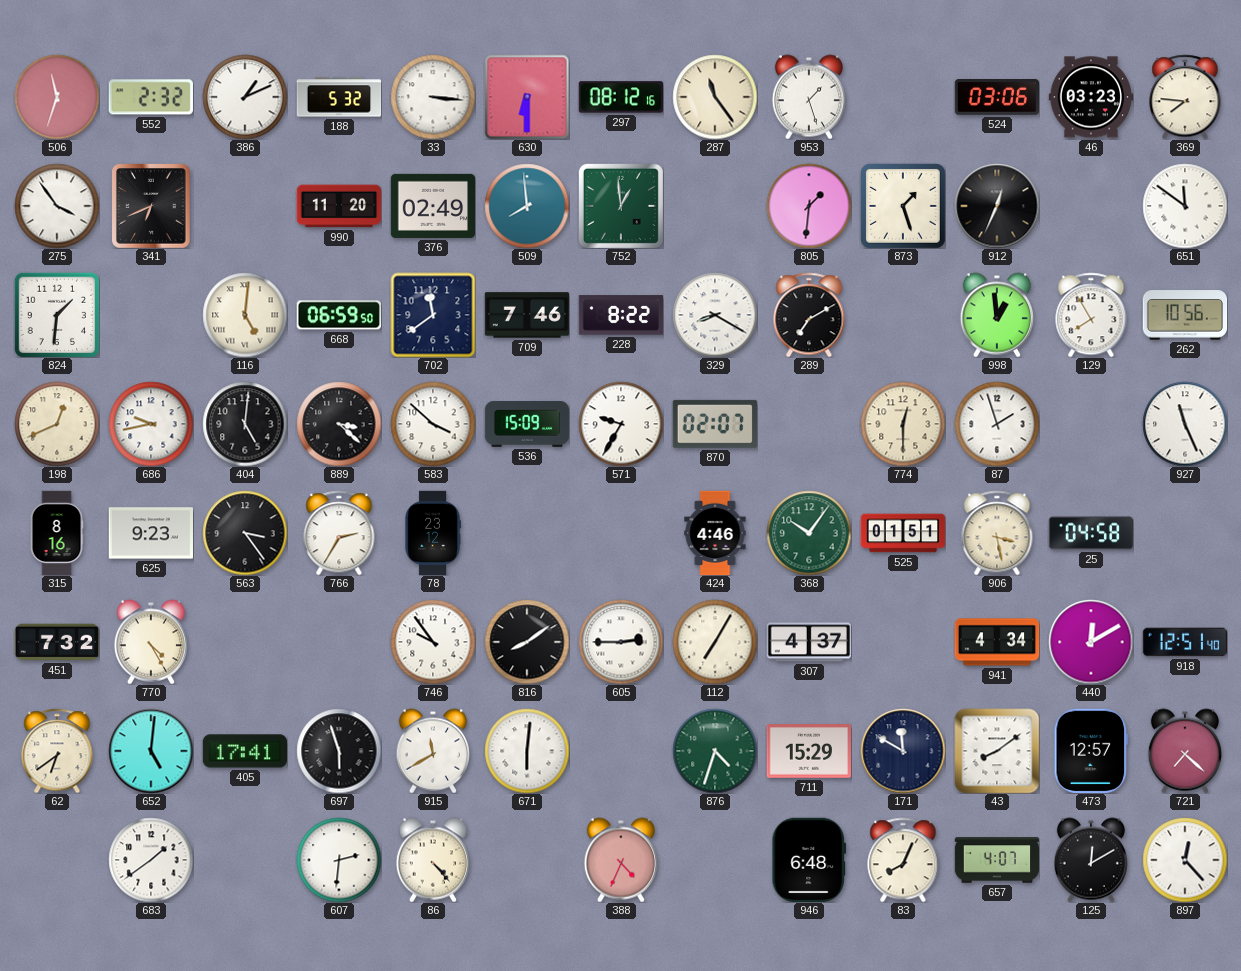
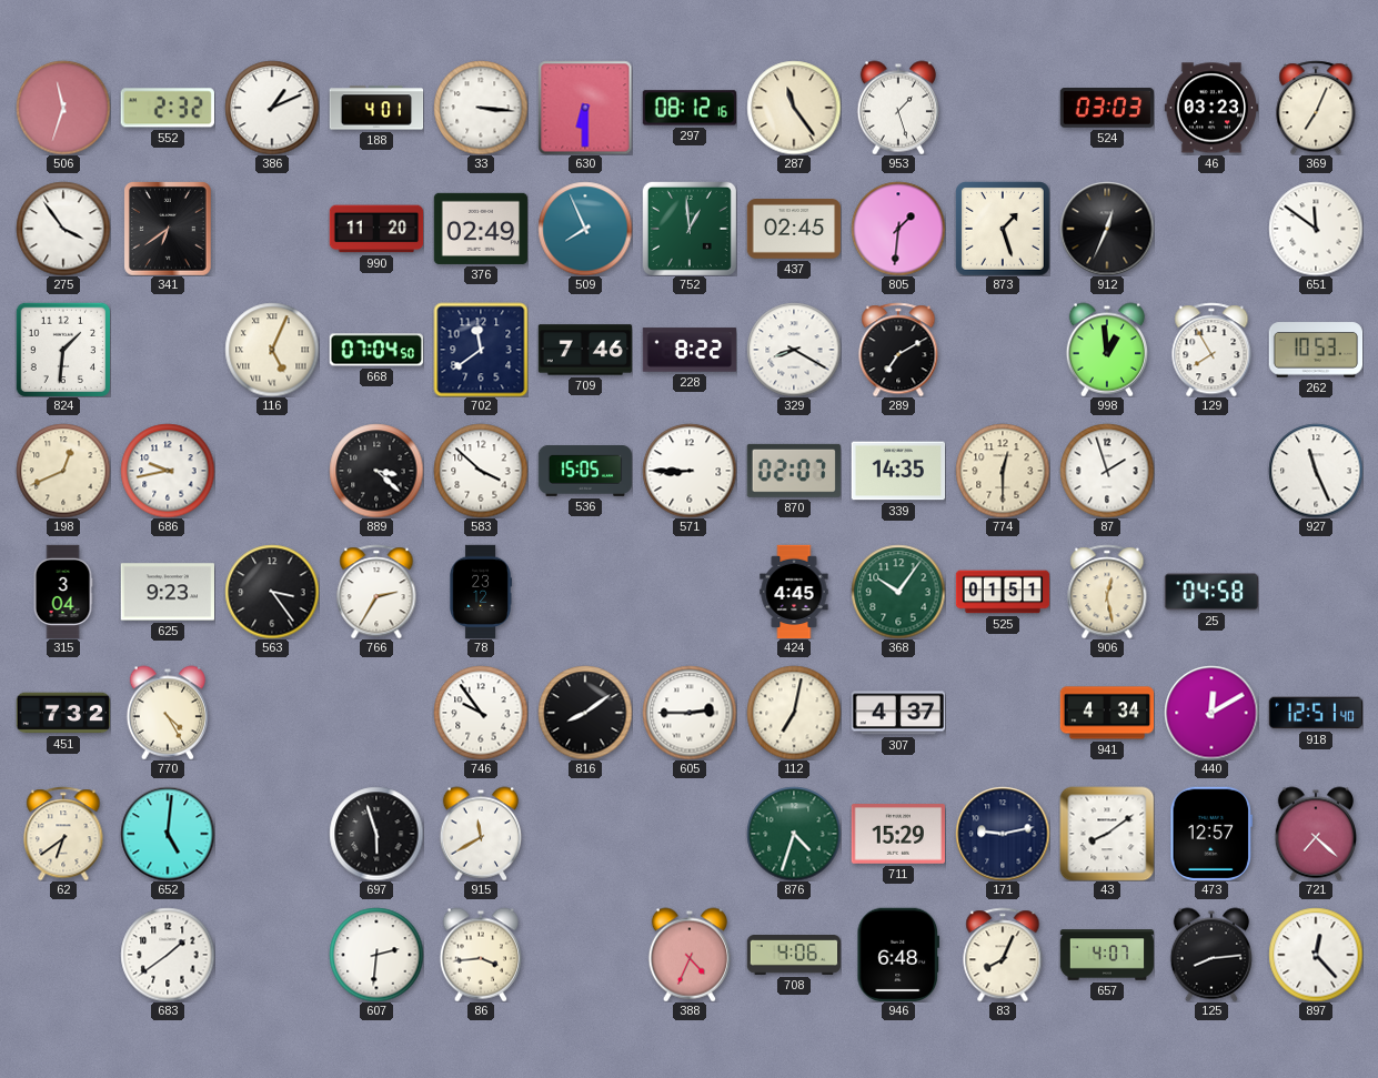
188: 5:32 -> 4:01 (376, 108)
524: 03:06 -> 03:03 (1106, 109)
369: 7:46 -> 7:04 (1316, 108)
341: 6:41 -> 6:39 (169, 229)
509: 7:59 -> 7:56 (585, 229)
437: none -> 02:45 (794, 229)
116: 5:01 -> 5:04 (272, 350)
668: 06:59 -> 07:04 (375, 350)
262: 10:56 -> 10:53 (1316, 350)
404: 5:01 -> none (245, 424)
536: 15:09 -> 15:05 (585, 472)
571: 9:35 -> 8:45 (690, 471)
339: none -> 14:35 (898, 471)
315: 8:16 -> 3:04 (63, 592)
424: 4:46 -> 4:45 (794, 592)
906: 3:28 -> 12:28 (1107, 592)
112: 7:05 -> 7:02 (794, 713)
405: 17:41 -> none (244, 751)
671: 6:01 -> none (527, 751)
171: 11:50 -> 9:13 (1003, 834)
86: 4:23 -> 3:44 (480, 955)
708: none -> 4:06 (794, 956)
125: 12:10 -> 8:14 (1210, 955)
